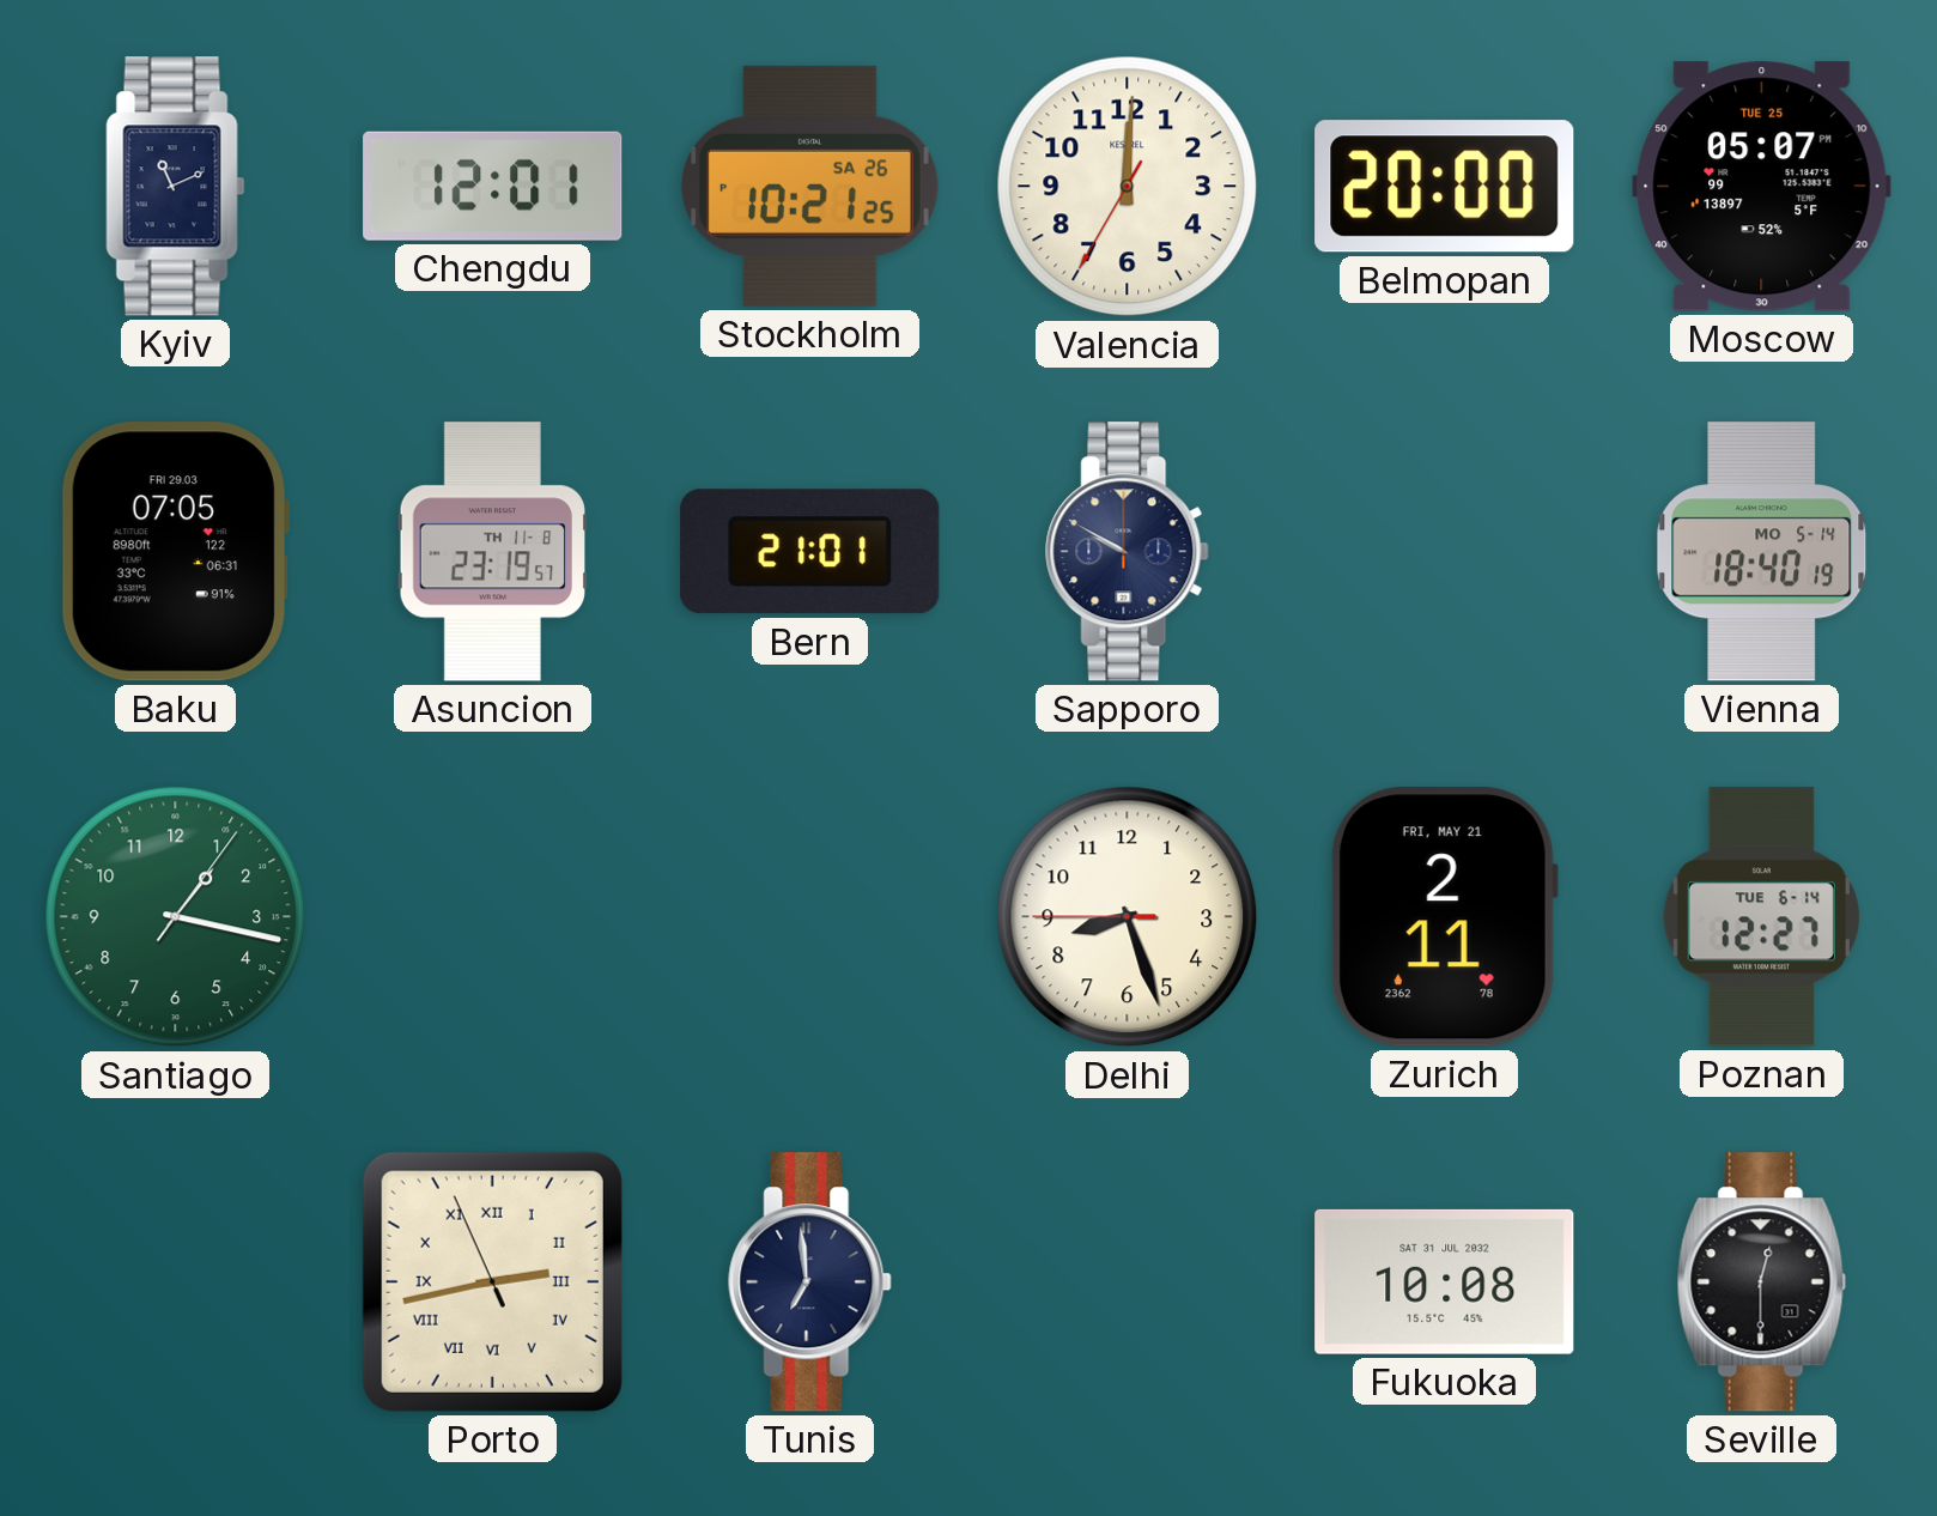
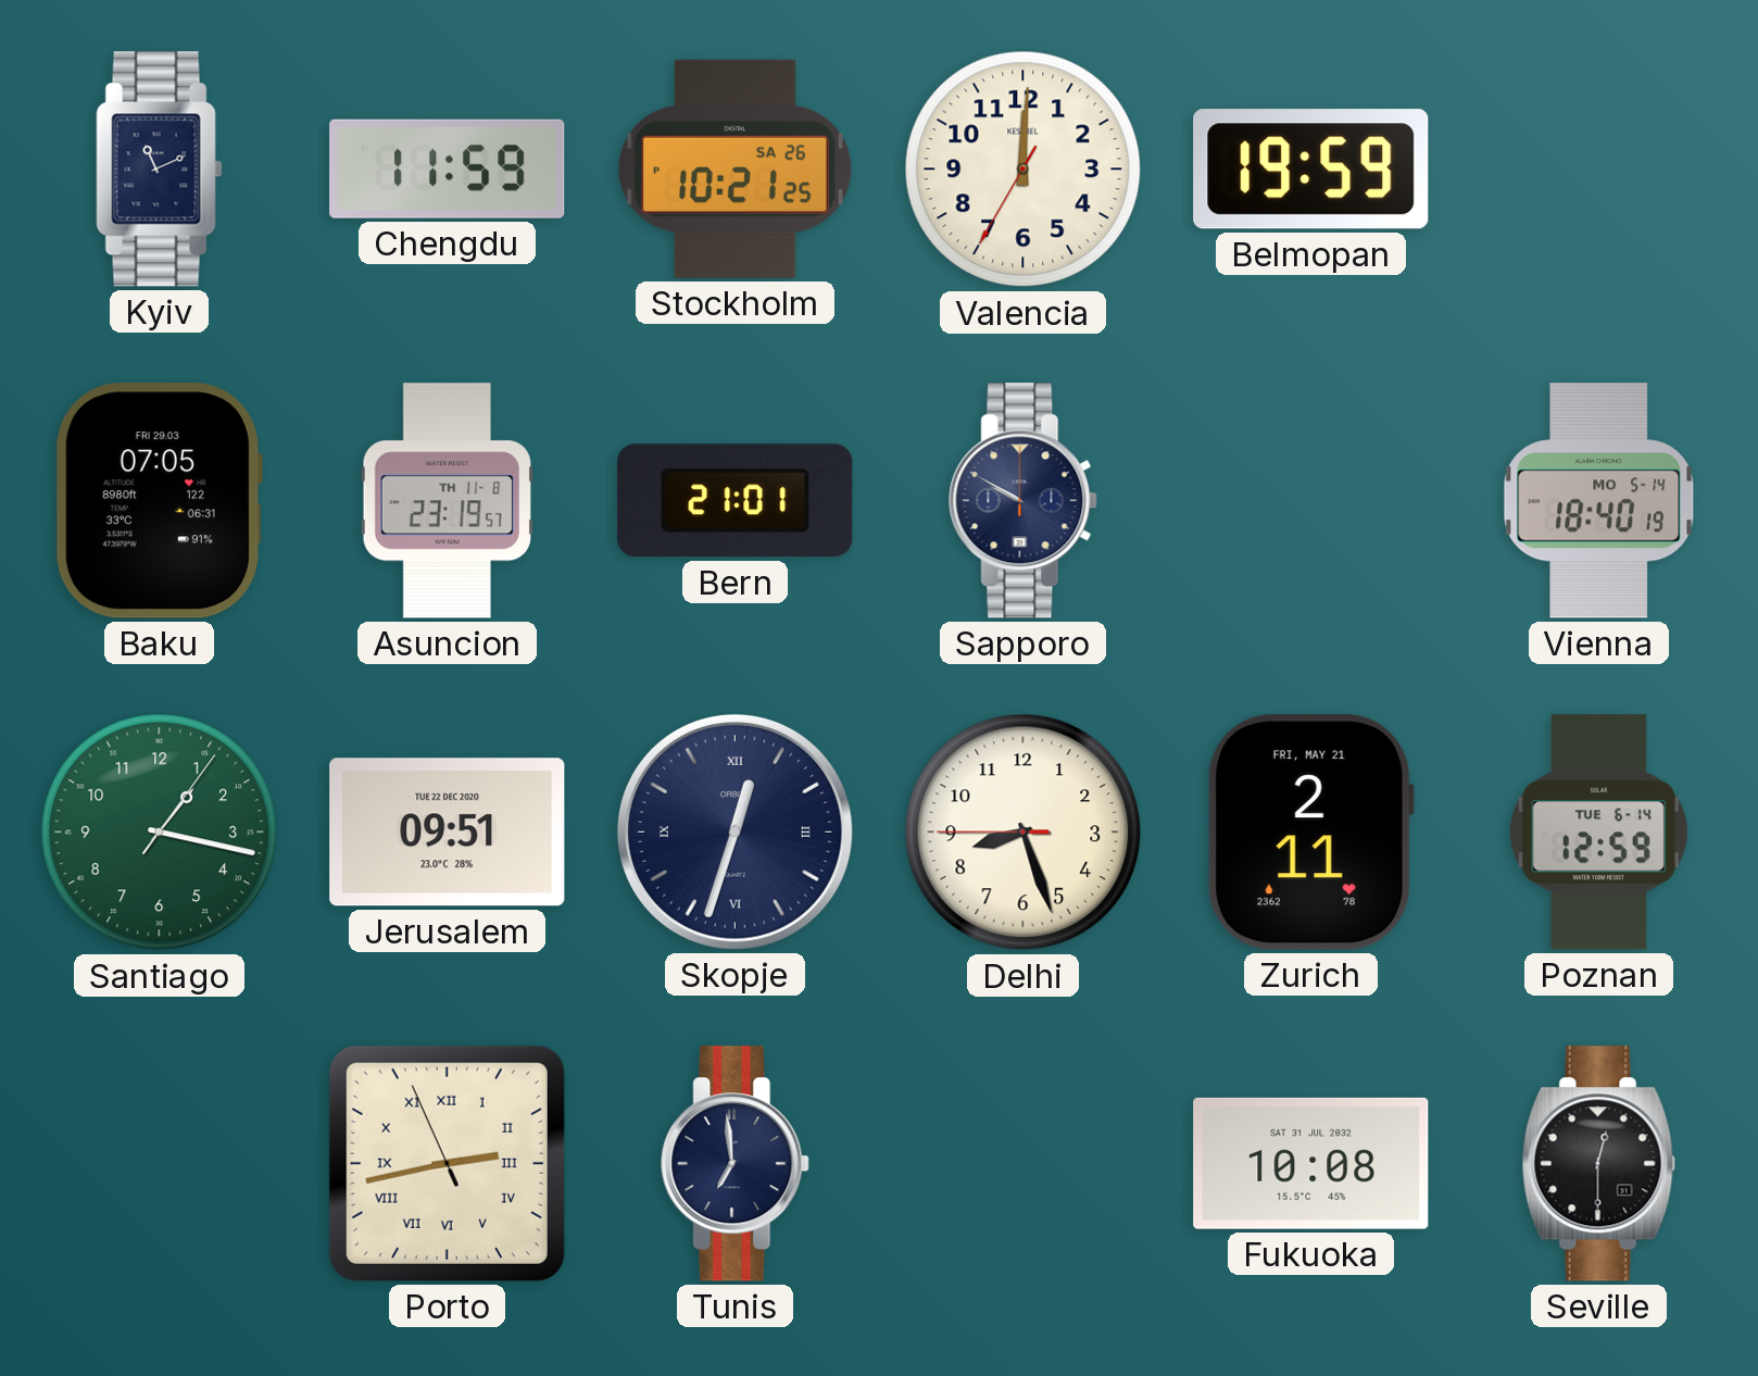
Chengdu: 12:01 -> 11:59 (448, 168)
Belmopan: 20:00 -> 19:59 (1311, 170)
Moscow: 05:07 -> none (1762, 187)
Jerusalem: none -> 09:51 (448, 833)
Skopje: none -> 12:33 (734, 831)
Poznan: 12:27 -> 12:59 (1598, 833)
